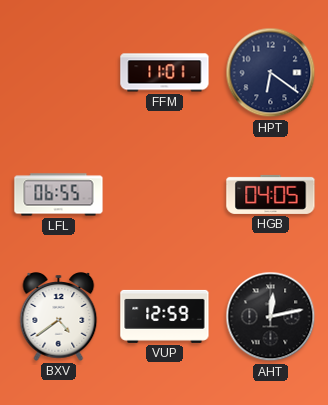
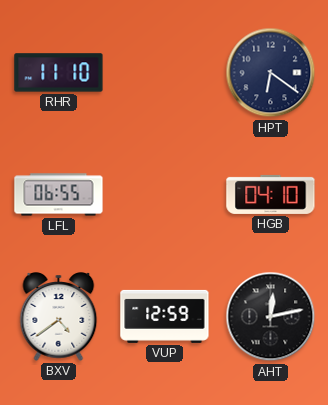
RHR: none -> 11:10 (59, 73)
FFM: 11:01 -> none (165, 73)
HGB: 04:05 -> 04:10 (271, 194)
